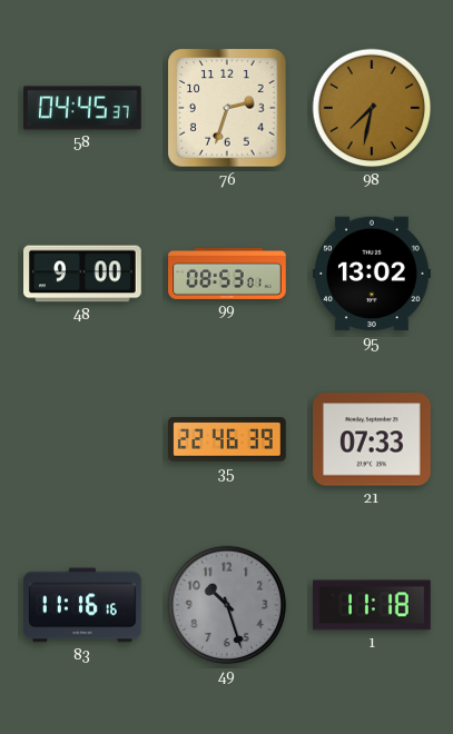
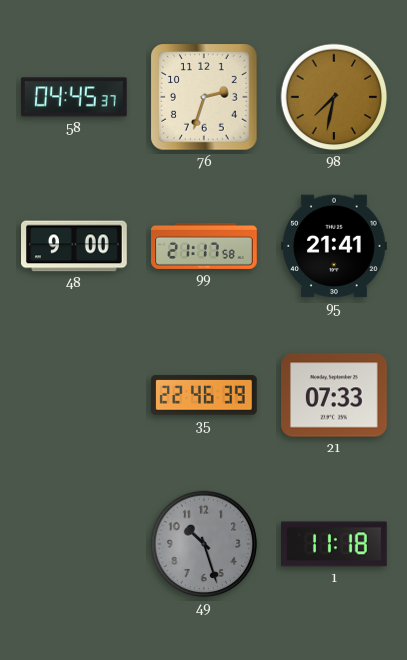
99: 08:53 -> 21:17 (204, 246)
95: 13:02 -> 21:41 (334, 246)
83: 11:16 -> none (82, 605)
